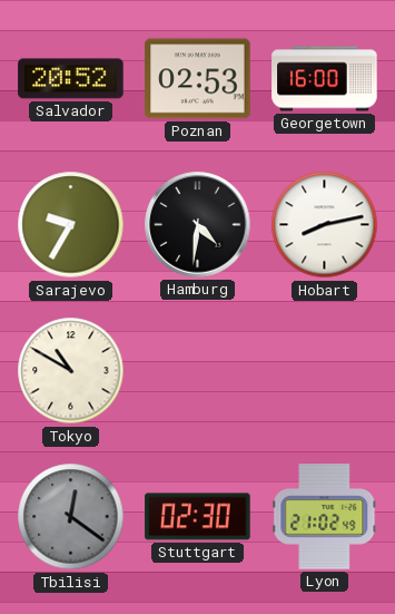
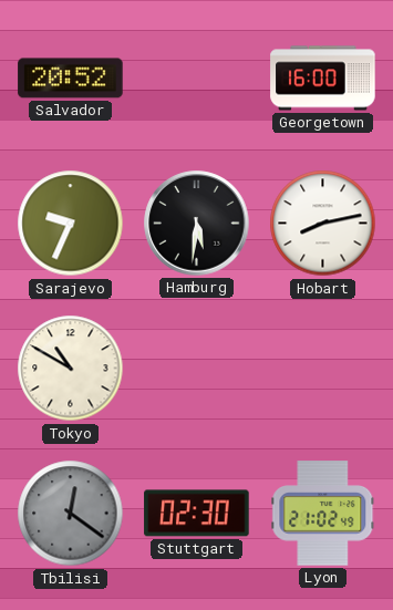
Poznan: 02:53 -> none (198, 79)
Sarajevo: 9:35 -> 9:34 (71, 224)
Hamburg: 4:31 -> 5:31 (197, 224)
